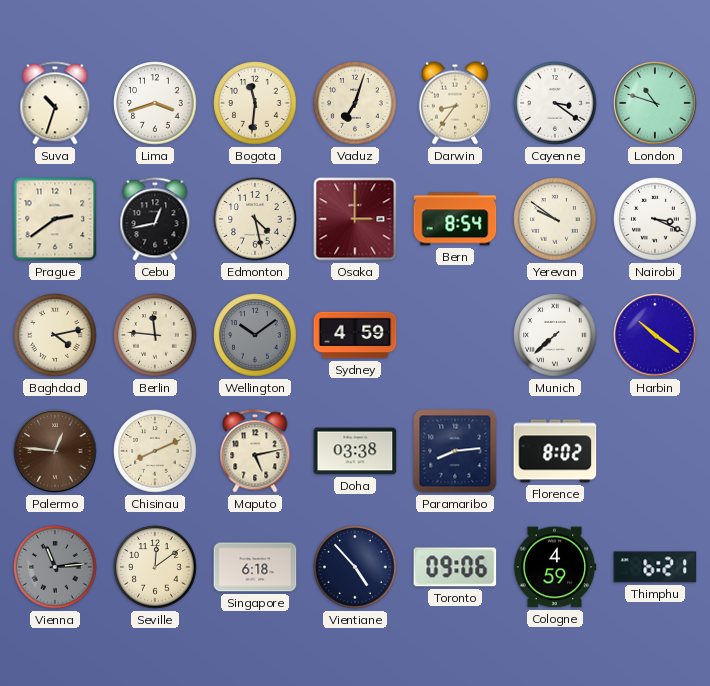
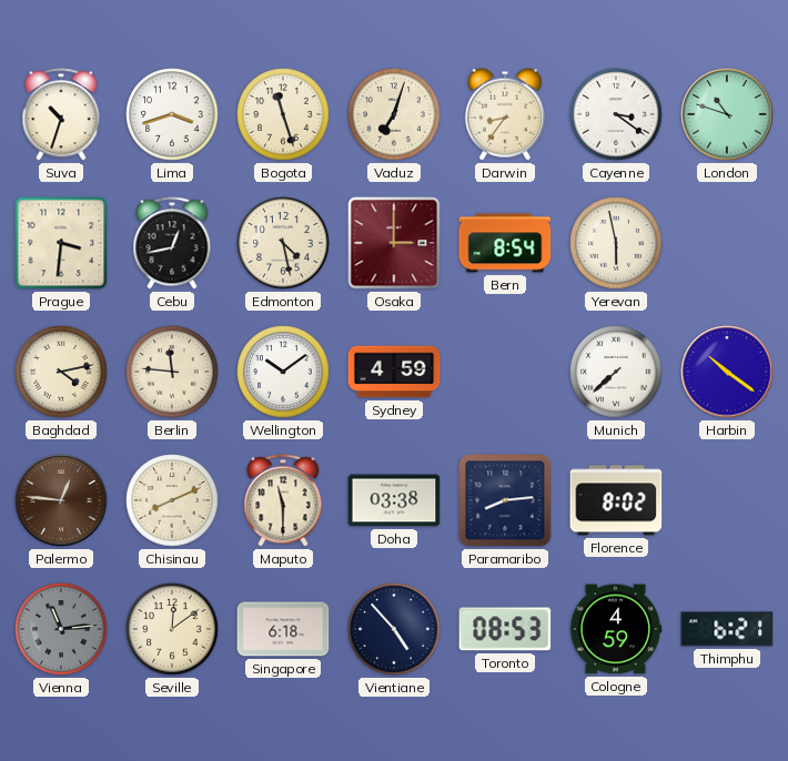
Bogota: 11:31 -> 11:27 (283, 114)
Prague: 2:39 -> 3:31 (61, 243)
Yerevan: 9:51 -> 5:58 (616, 243)
Nairobi: 3:19 -> none (655, 219)
Wellington dial: grey -> white (283, 372)
Maputo: 5:13 -> 11:30 (283, 500)
Toronto: 09:06 -> 08:53 (505, 629)
